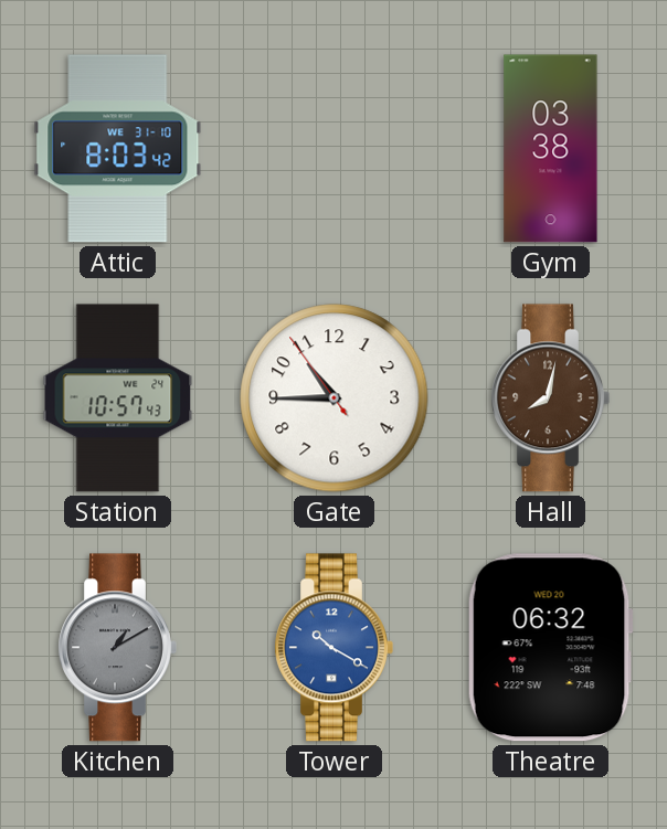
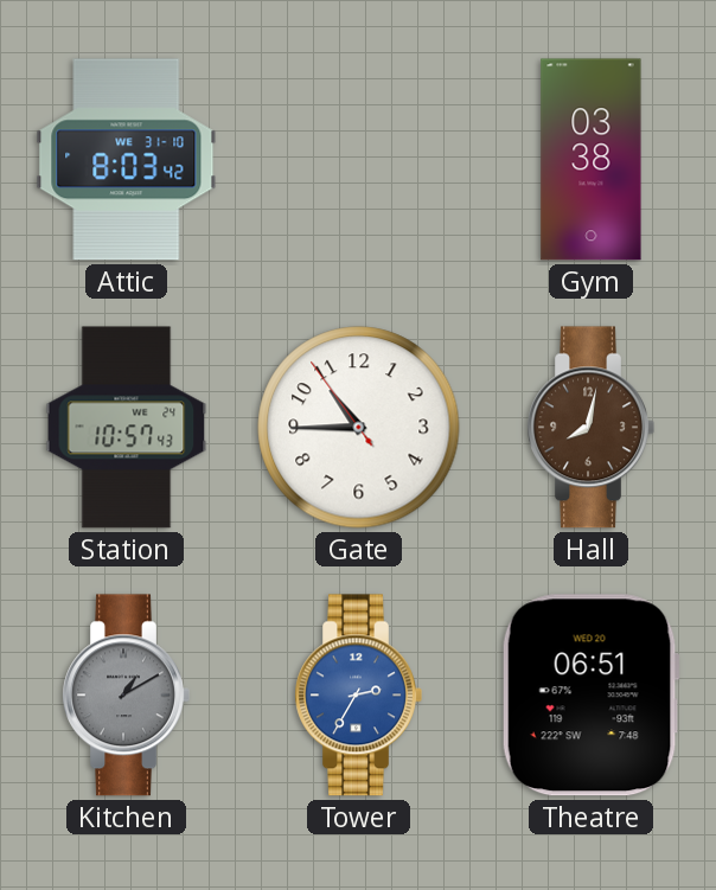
Tower: 10:20 -> 2:35 (358, 696)
Theatre: 06:32 -> 06:51 (590, 696)
